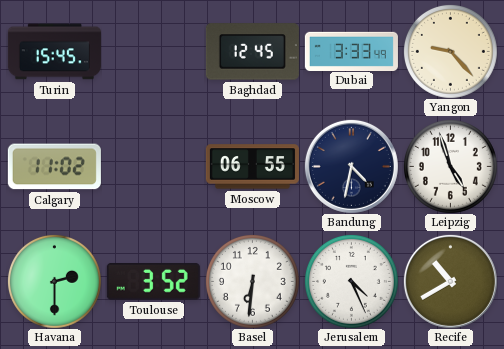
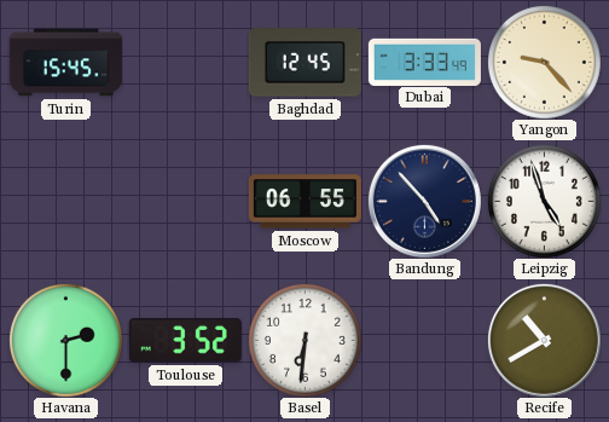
Calgary: 11:02 -> none (54, 167)
Bandung: 4:32 -> 4:53 (424, 201)
Jerusalem: 4:26 -> none (351, 281)
